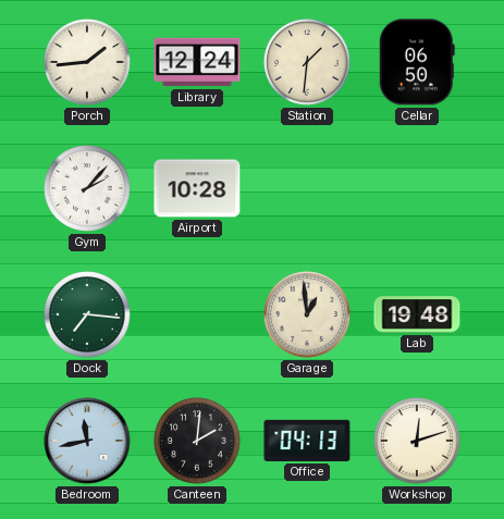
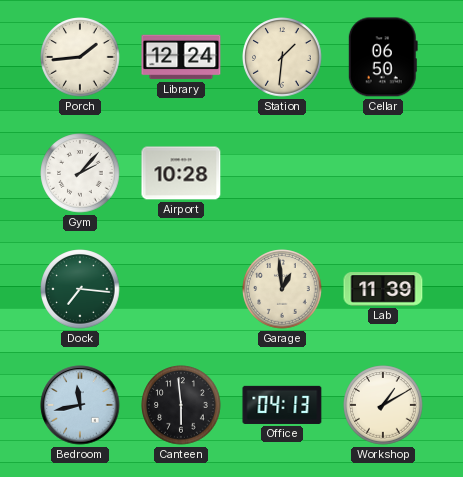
Lab: 19:48 -> 11:39 (383, 289)
Canteen: 2:01 -> 5:59 (181, 405)
Workshop: 12:12 -> 1:10 (383, 405)
